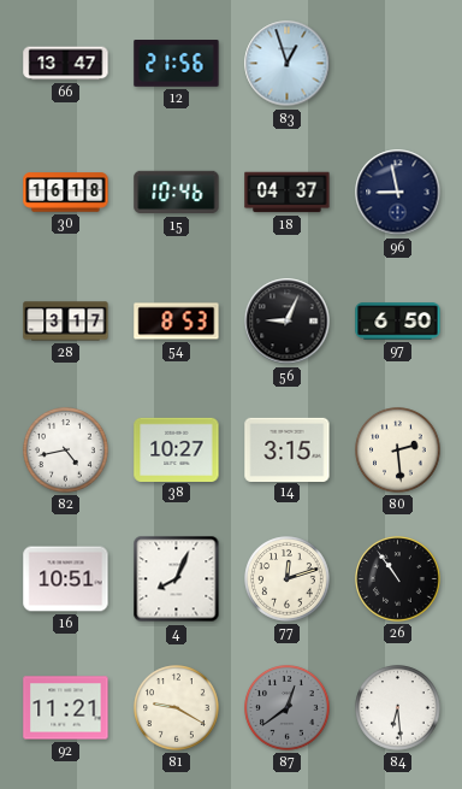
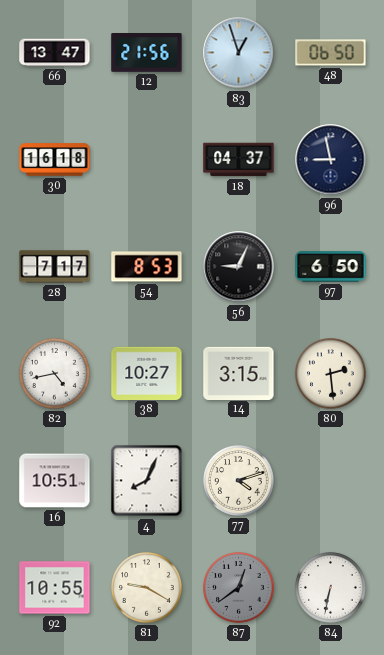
48: none -> 06:50 (331, 53)
15: 10:46 -> none (177, 193)
28: 3:17 -> 7:17 (55, 267)
77: 12:12 -> 4:12 (239, 481)
26: 10:54 -> none (398, 579)
92: 11:21 -> 10:55 (55, 588)
84: 6:29 -> 6:32 (331, 588)
